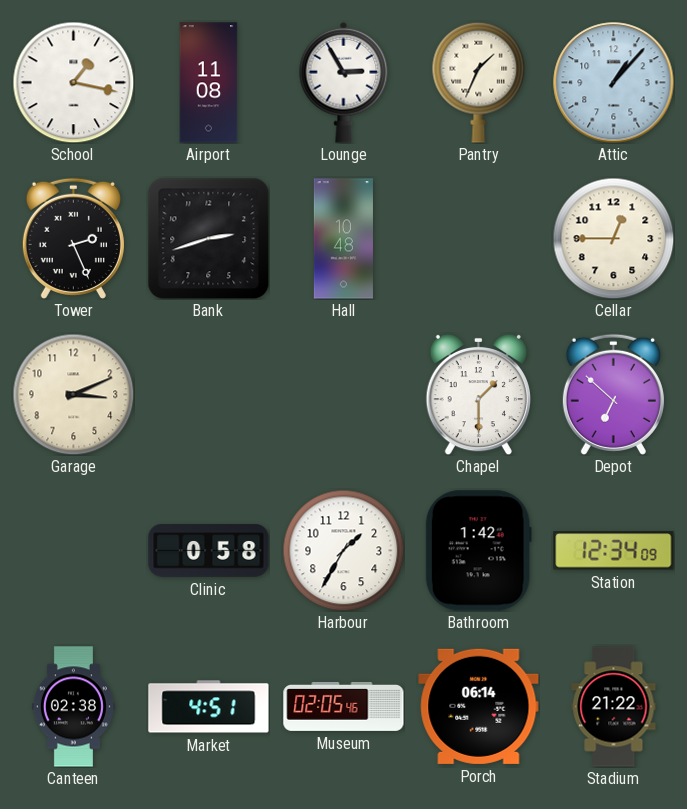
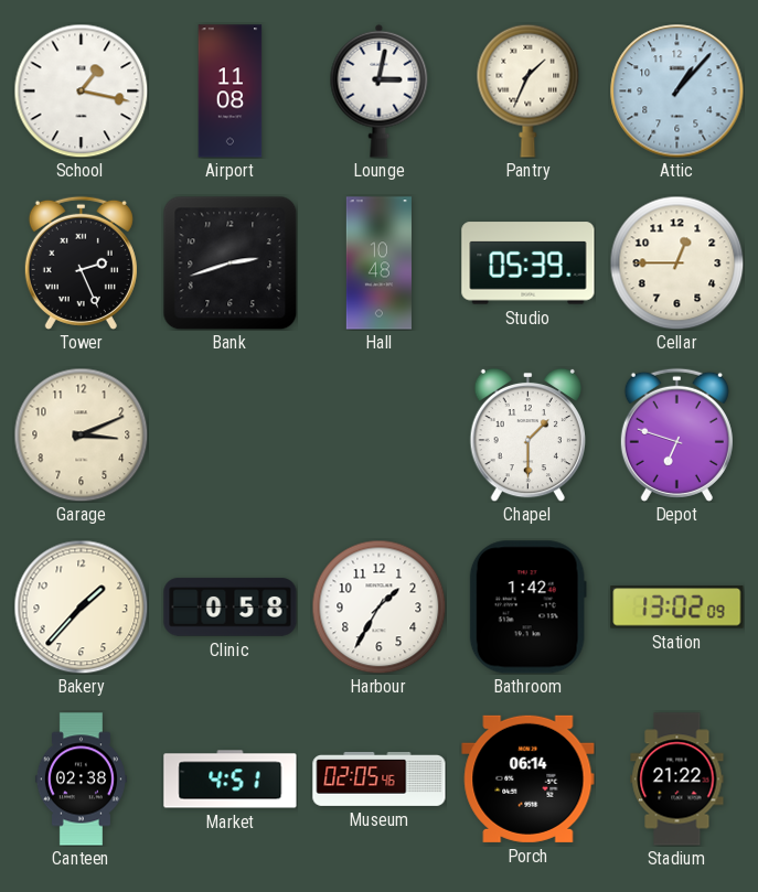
Lounge: 2:55 -> 3:02 (380, 90)
Studio: none -> 05:39 (529, 264)
Depot: 6:52 -> 6:48 (676, 434)
Bakery: none -> 1:37 (81, 606)
Station: 12:34 -> 13:02 (677, 608)
